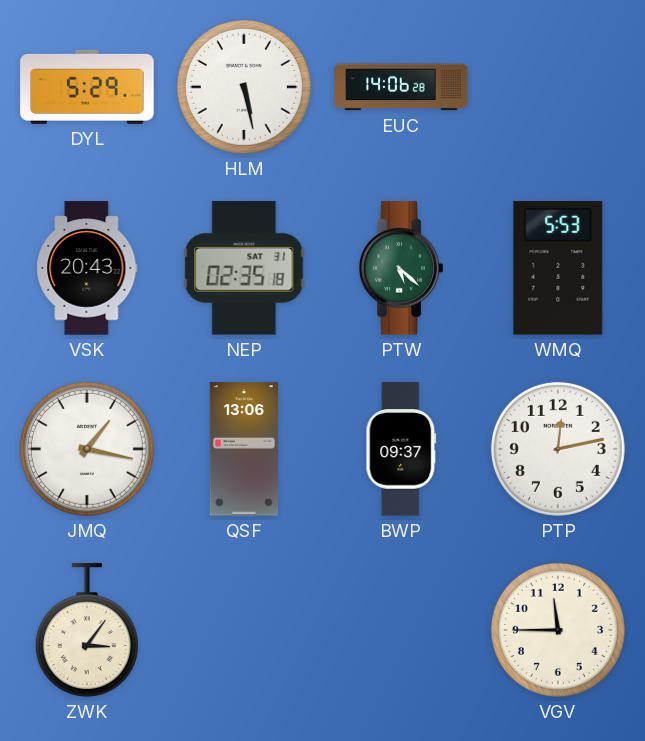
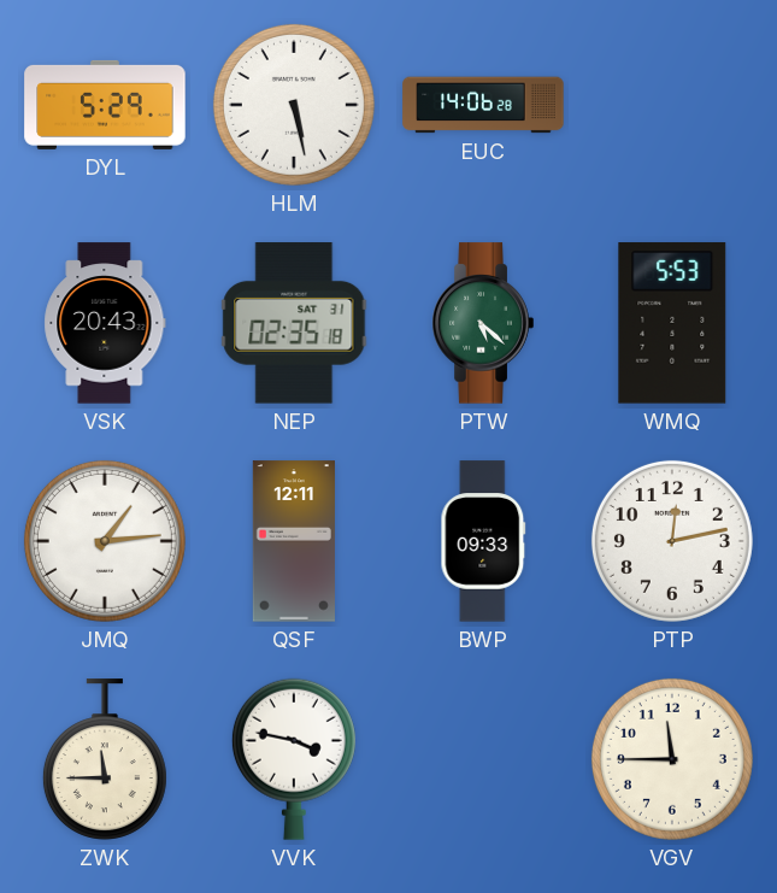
JMQ: 1:17 -> 1:14 (105, 541)
QSF: 13:06 -> 12:11 (294, 541)
BWP: 09:37 -> 09:33 (483, 541)
ZWK: 3:06 -> 11:45 (105, 759)
VVK: none -> 3:47 (294, 759)
